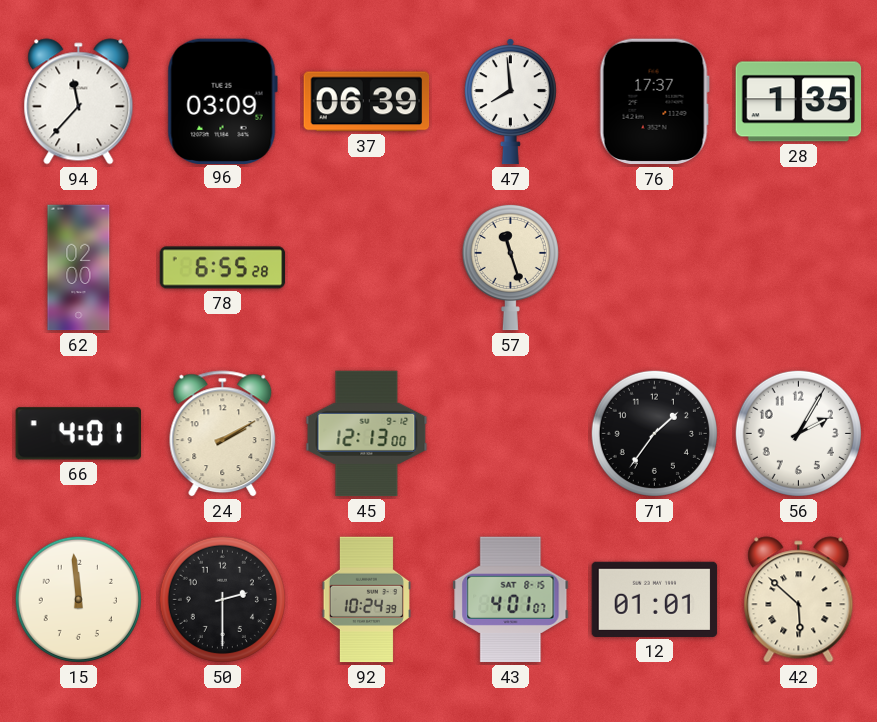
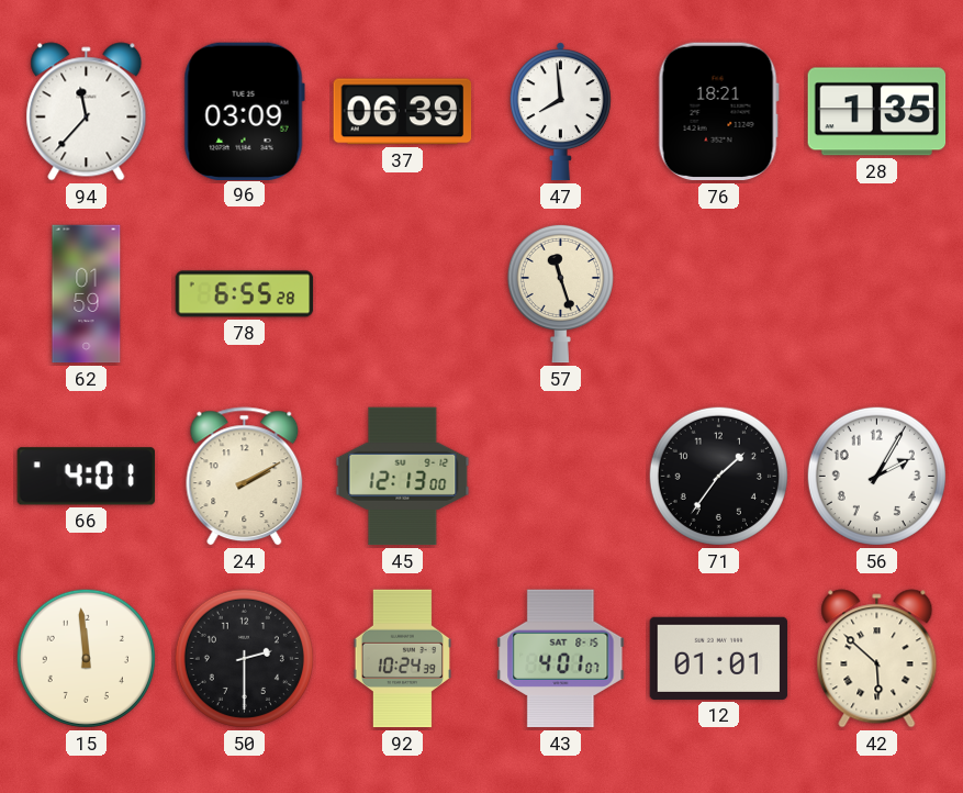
76: 17:37 -> 18:21 (718, 112)
62: 02:00 -> 01:59 (87, 294)
